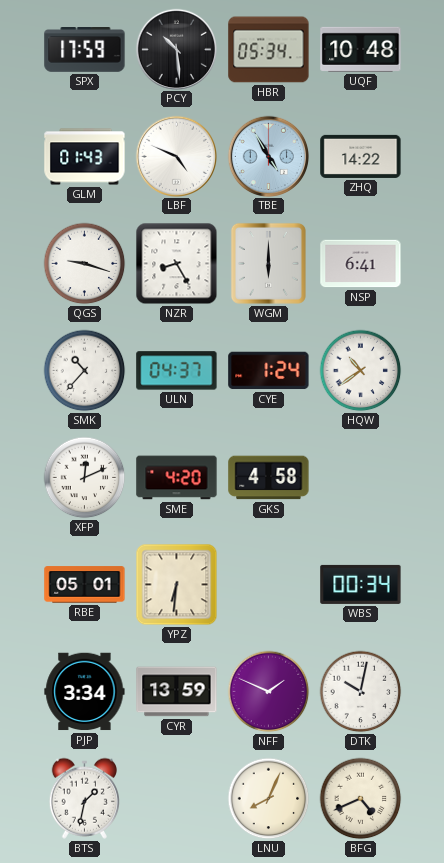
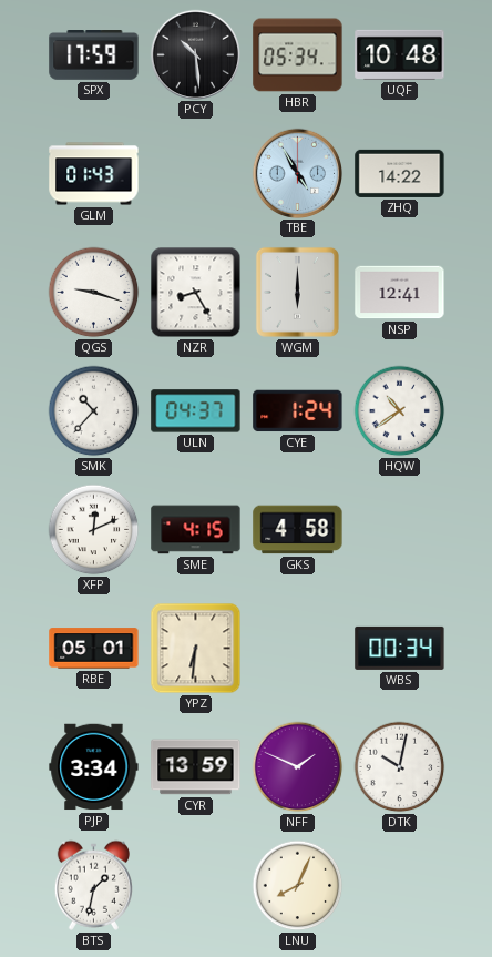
LBF: 4:49 -> none (176, 156)
NSP: 6:41 -> 12:41 (400, 293)
SME: 4:20 -> 4:15 (196, 530)
BFG: 4:41 -> none (361, 799)
